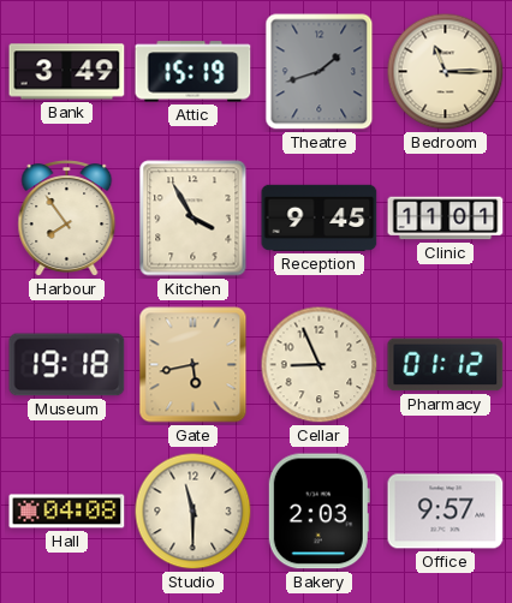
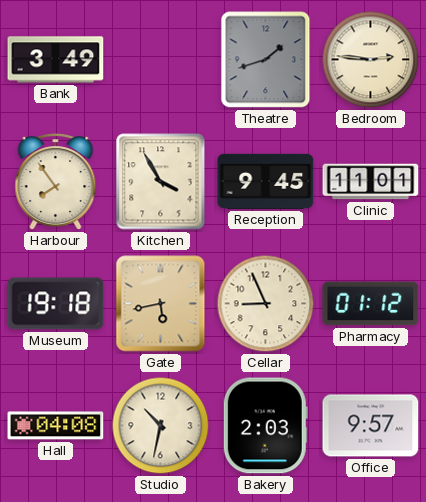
Attic: 15:19 -> none (194, 72)
Bedroom: 11:15 -> 2:46 (371, 60)
Studio: 11:30 -> 10:32 (161, 426)
